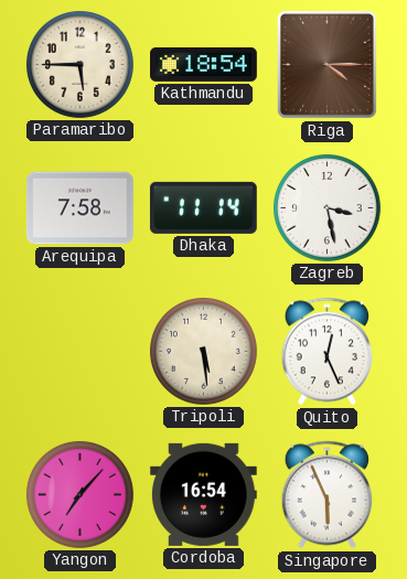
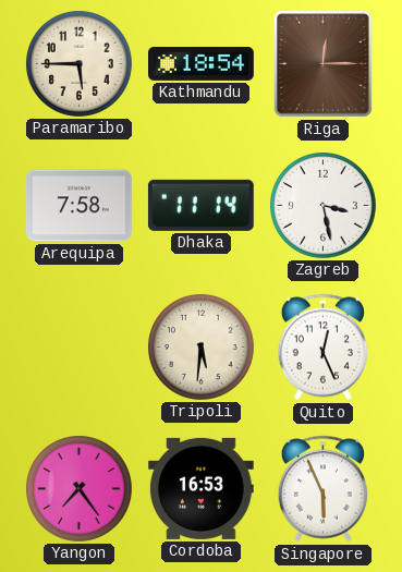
Riga: 4:15 -> 12:15 (324, 64)
Tripoli: 5:29 -> 5:31 (200, 346)
Yangon: 7:07 -> 7:24 (78, 488)
Cordoba: 16:54 -> 16:53 (200, 488)
